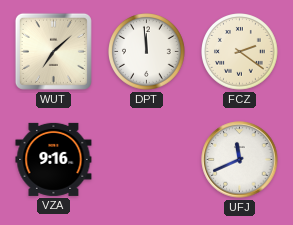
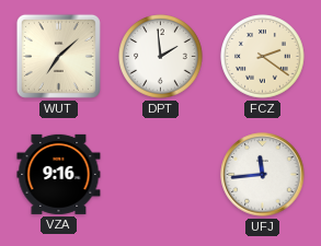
DPT: 11:59 -> 1:59 (161, 57)
UFJ: 11:41 -> 11:44 (263, 175)
